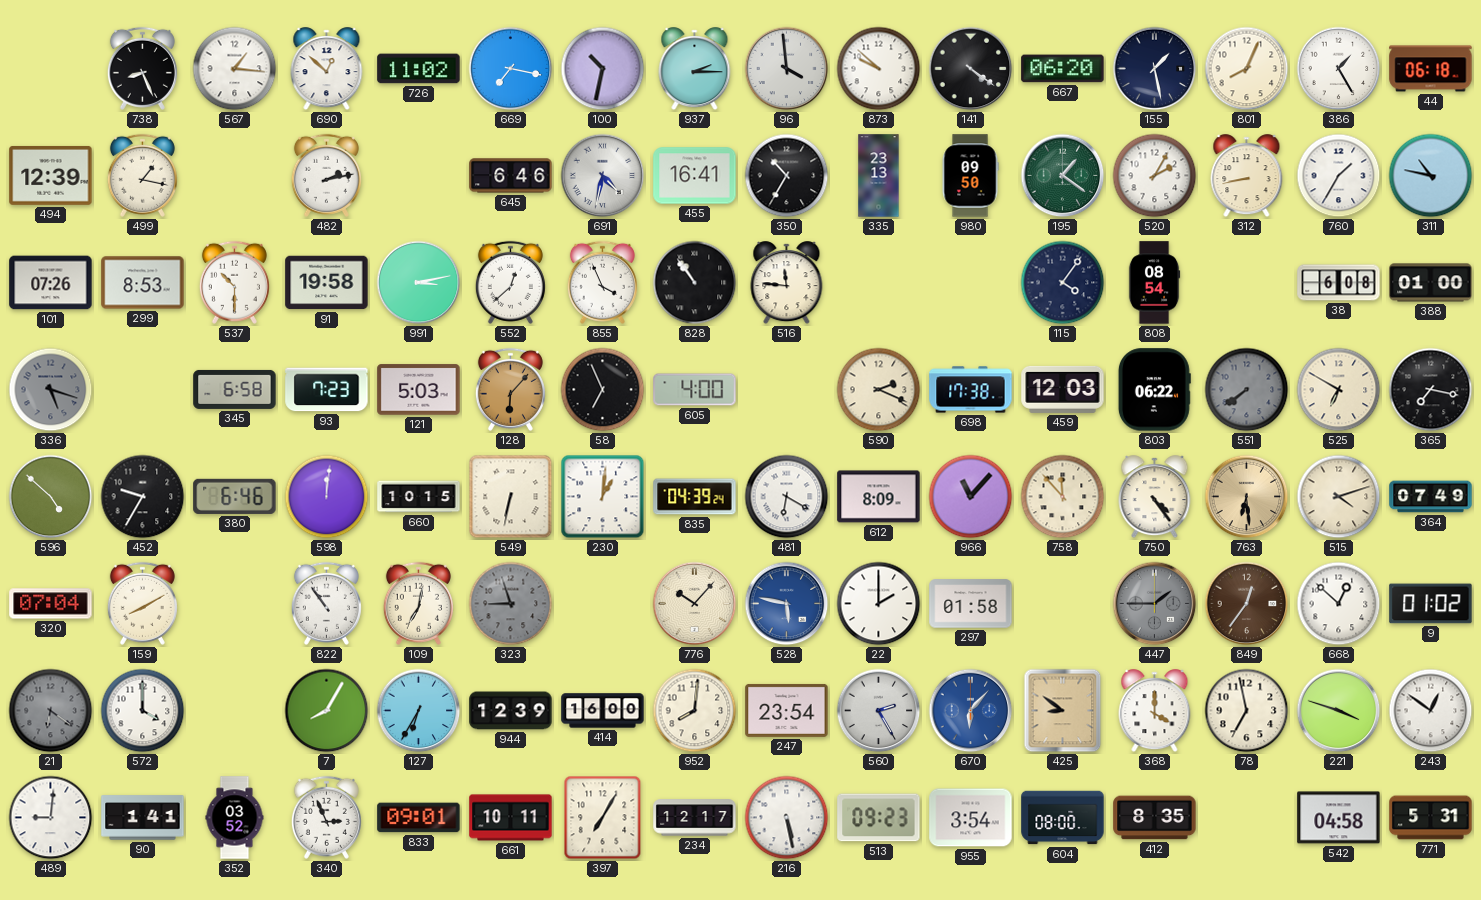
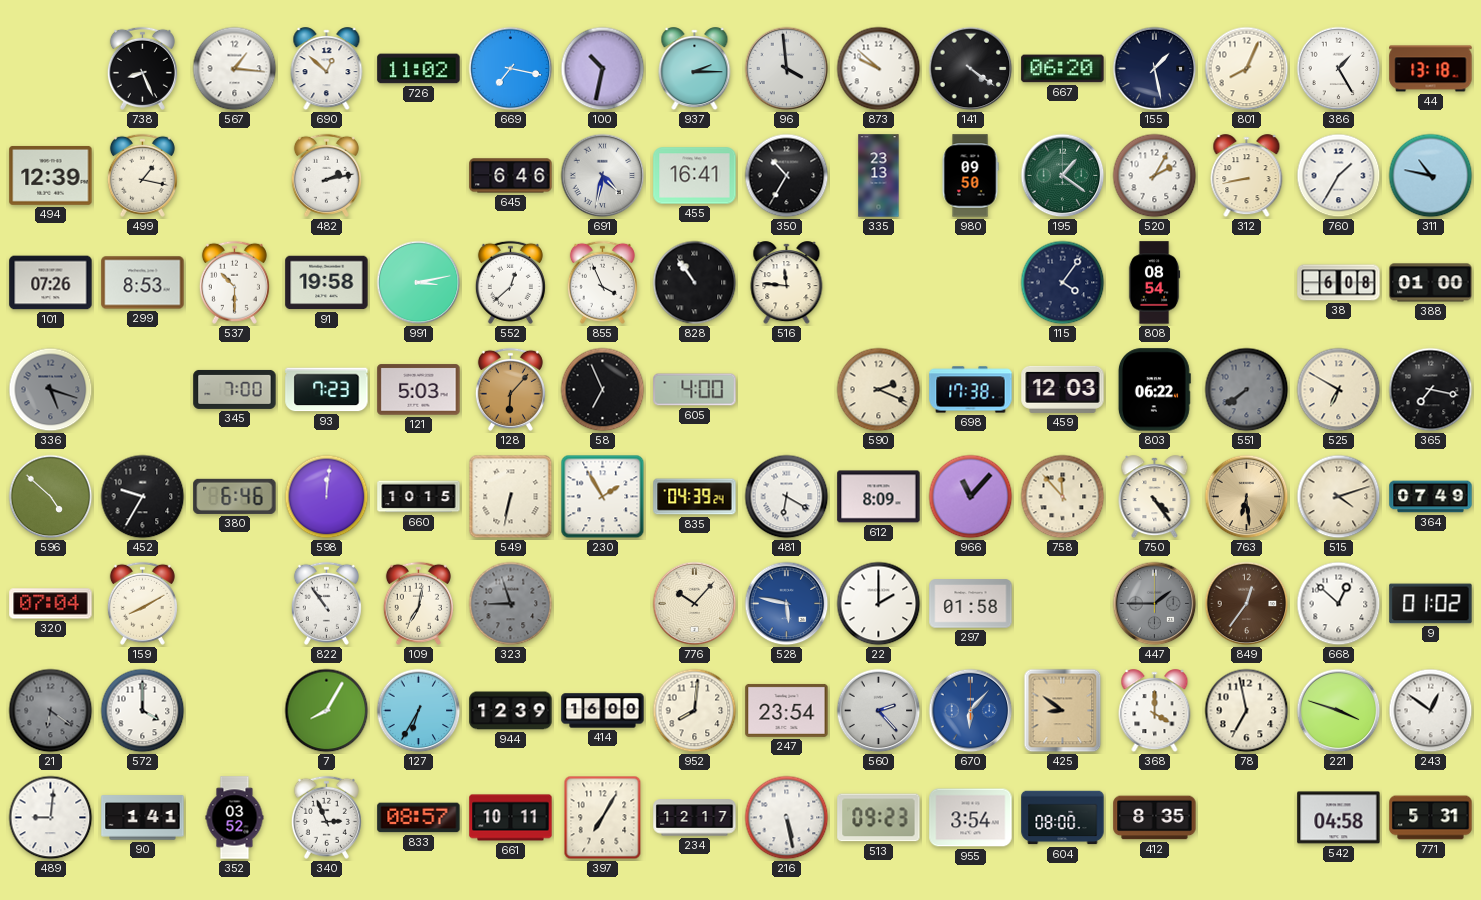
44: 06:18 -> 13:18 (1431, 69)
345: 6:58 -> 7:00 (235, 389)
230: 1:01 -> 1:55 (603, 497)
560: 2:25 -> 2:23 (879, 711)
833: 09:01 -> 08:57 (419, 818)
